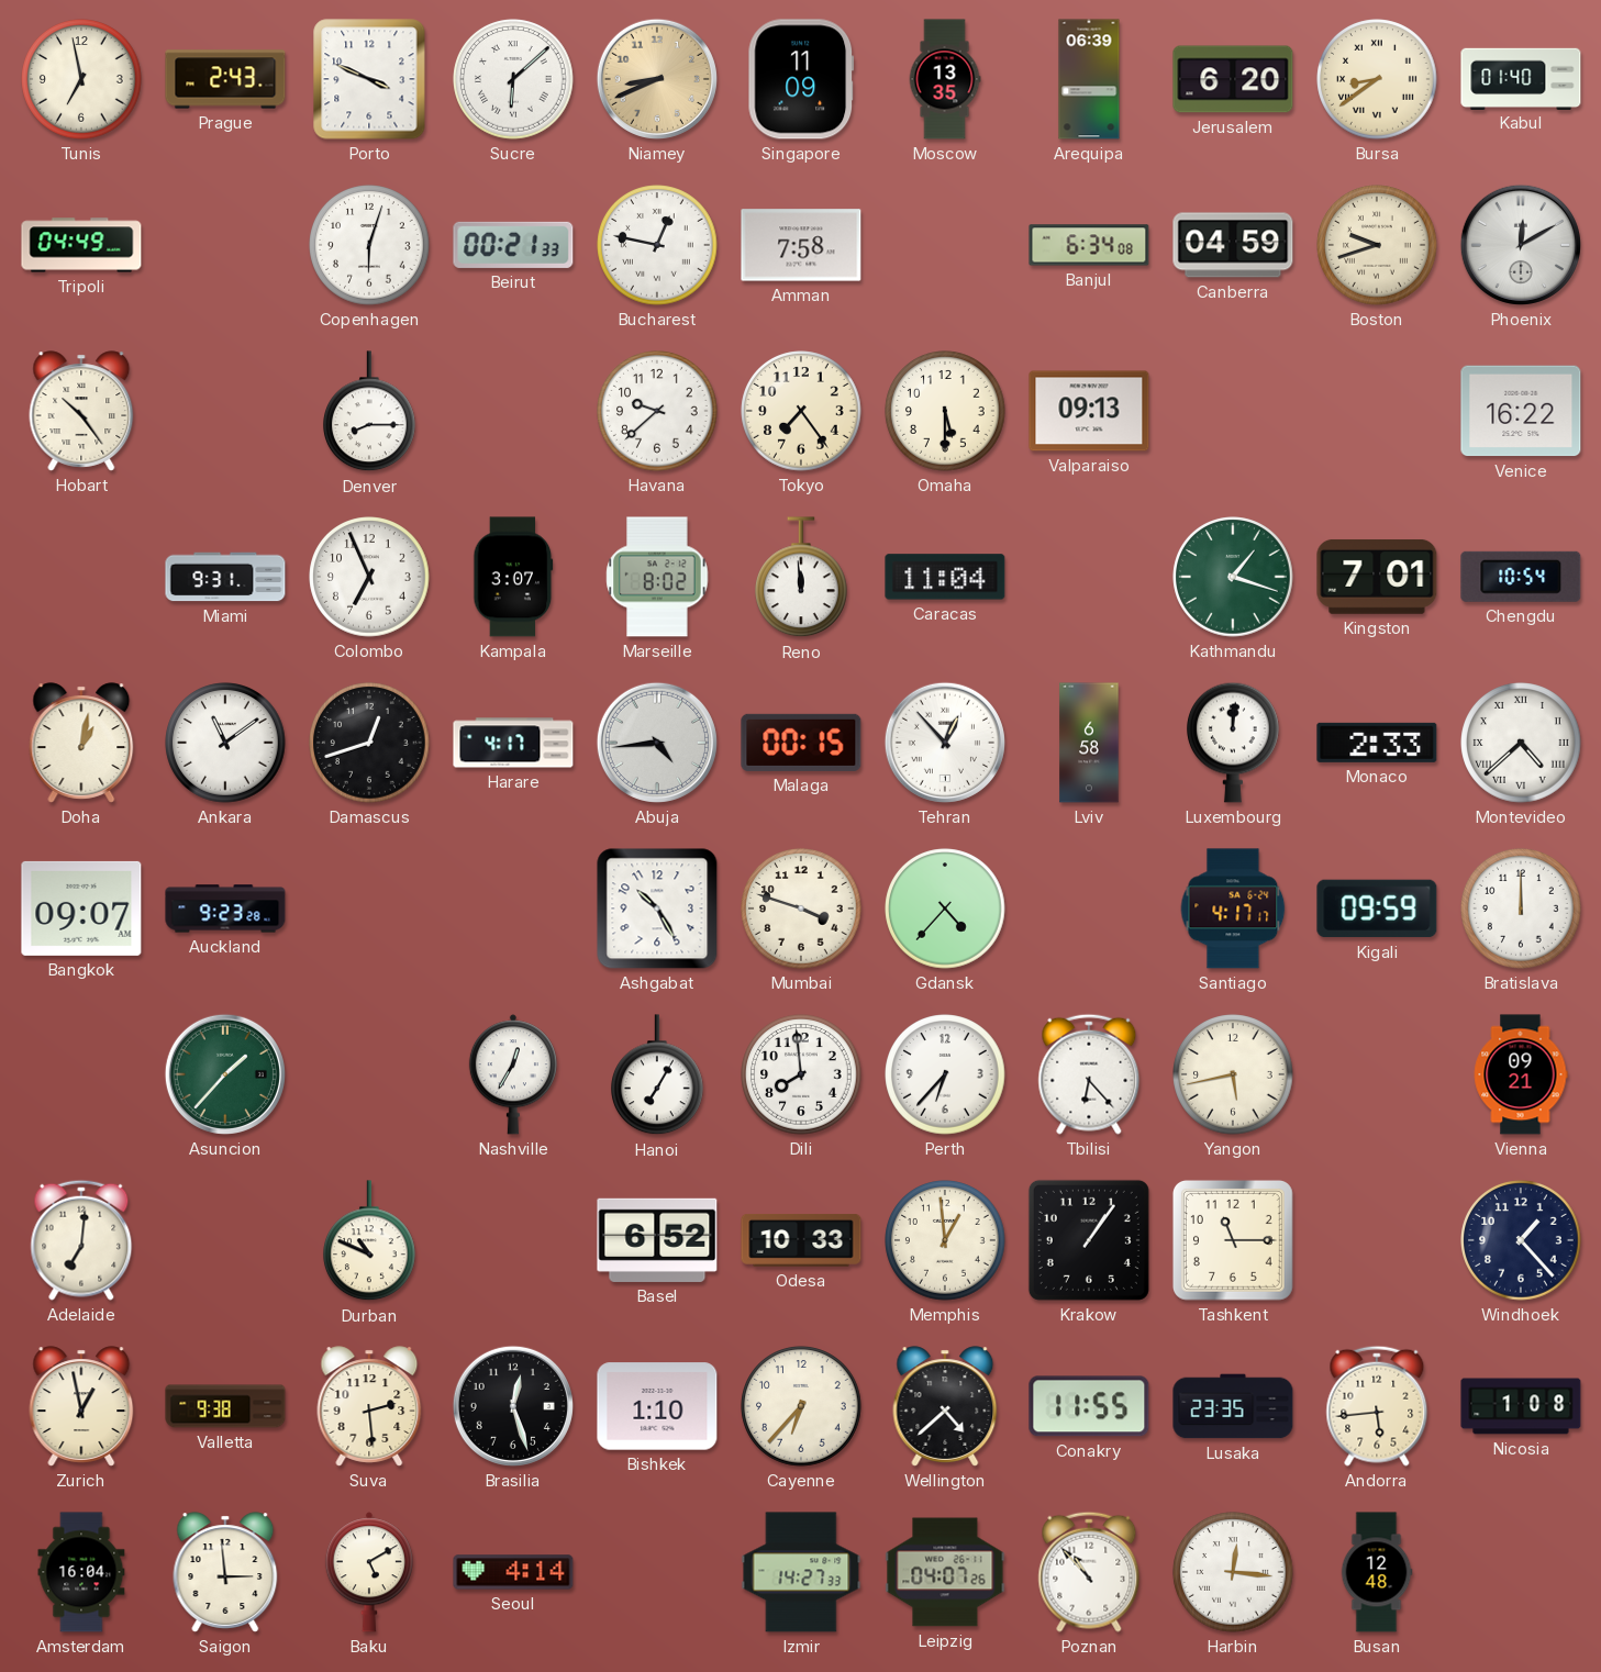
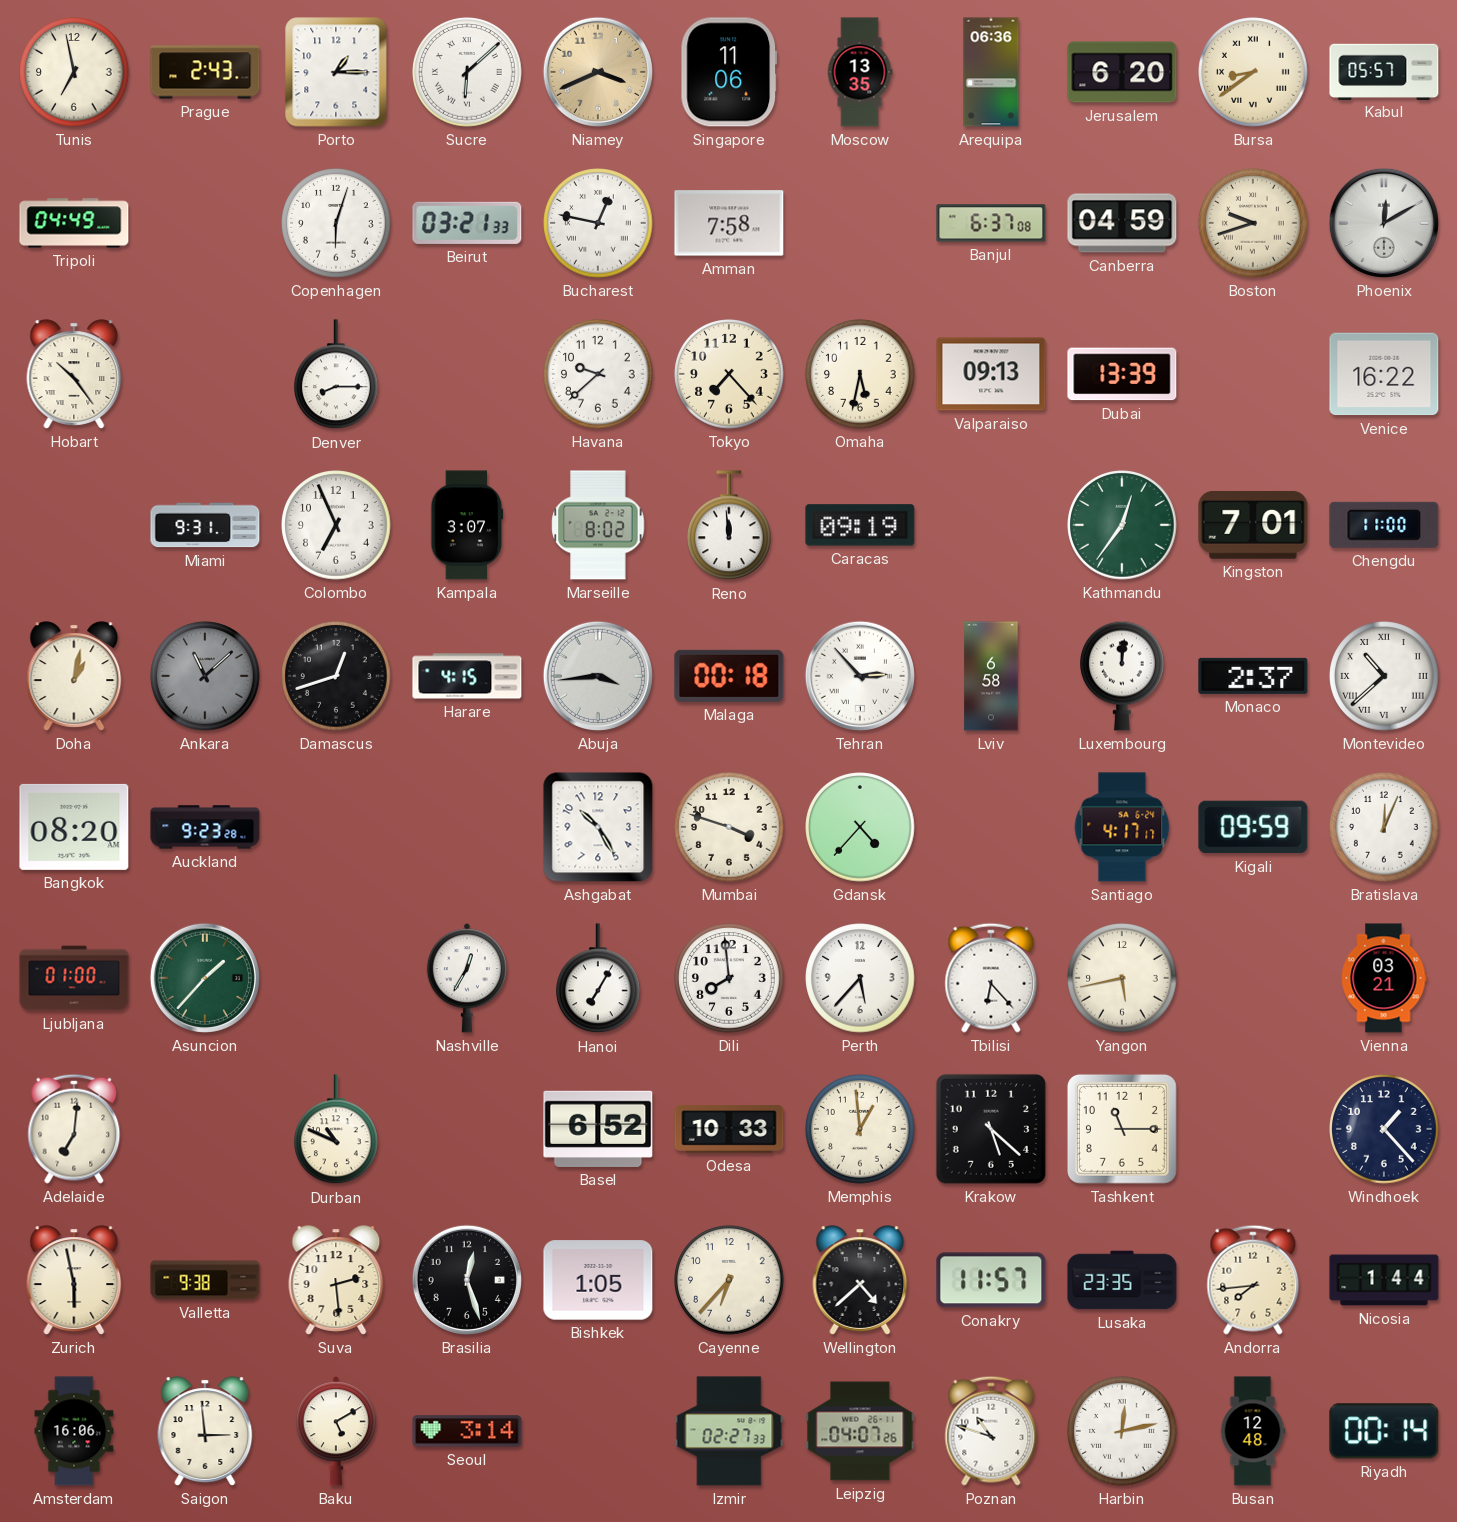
Porto: 3:49 -> 1:15 (336, 72)
Niamey: 8:41 -> 3:41 (598, 72)
Singapore: 11:09 -> 11:06 (729, 72)
Arequipa: 06:39 -> 06:36 (991, 72)
Kabul: 01:40 -> 05:57 (1384, 71)
Beirut: 00:21 -> 03:21 (467, 223)
Banjul: 6:34 -> 6:37 (991, 223)
Tokyo: 7:24 -> 7:23 (729, 374)
Omaha: 5:30 -> 5:32 (860, 374)
Dubai: none -> 13:39 (1122, 374)
Caracas: 11:04 -> 09:19 (860, 525)
Kathmandu: 1:18 -> 12:36 (1122, 525)
Chengdu: 10:54 -> 11:00 (1384, 525)
Ankara: 11:09 -> 11:08 (205, 676)
Ankara dial: white -> grey (205, 676)
Harare: 4:17 -> 4:15 (467, 676)
Abuja: 4:44 -> 3:44 (598, 676)
Malaga: 00:15 -> 00:18 (729, 676)
Tehran: 12:53 -> 2:53 (860, 676)
Monaco: 2:33 -> 2:37 (1253, 676)
Montevideo: 4:38 -> 10:38 (1384, 676)
Bangkok: 09:07 -> 08:20 (74, 827)
Bratislava: 12:00 -> 12:04 (1384, 827)
Ljubljana: none -> 01:00 (74, 978)
Perth: 6:37 -> 5:37 (860, 978)
Vienna: 09:21 -> 03:21 (1384, 978)
Krakow: 1:06 -> 5:22 (991, 1129)
Zurich: 12:58 -> 5:58 (74, 1280)
Bishkek: 1:10 -> 1:05 (598, 1280)
Conakry: 11:55 -> 11:57 (991, 1280)
Andorra: 5:44 -> 7:44 (1253, 1280)
Nicosia: 1:08 -> 1:44 (1384, 1280)
Amsterdam: 16:04 -> 16:06 (74, 1431)
Seoul: 4:14 -> 3:14 (467, 1431)
Izmir: 14:27 -> 02:27 (729, 1431)
Poznan: 10:53 -> 10:48 (991, 1431)
Harbin: 12:16 -> 12:13 (1122, 1431)
Riyadh: none -> 00:14 (1384, 1431)
